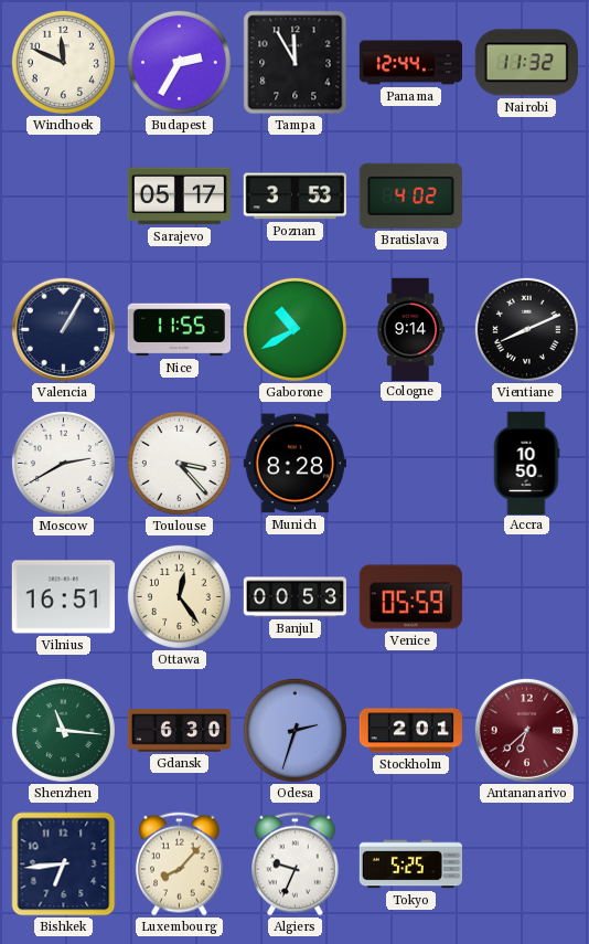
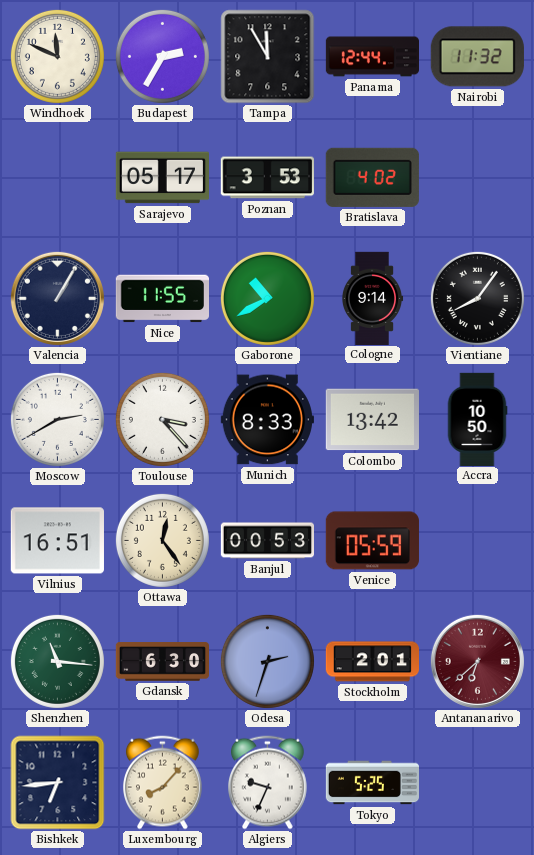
Vientiane: 8:11 -> 8:06 (477, 298)
Munich: 8:28 -> 8:33 (267, 420)
Colombo: none -> 13:42 (372, 420)
